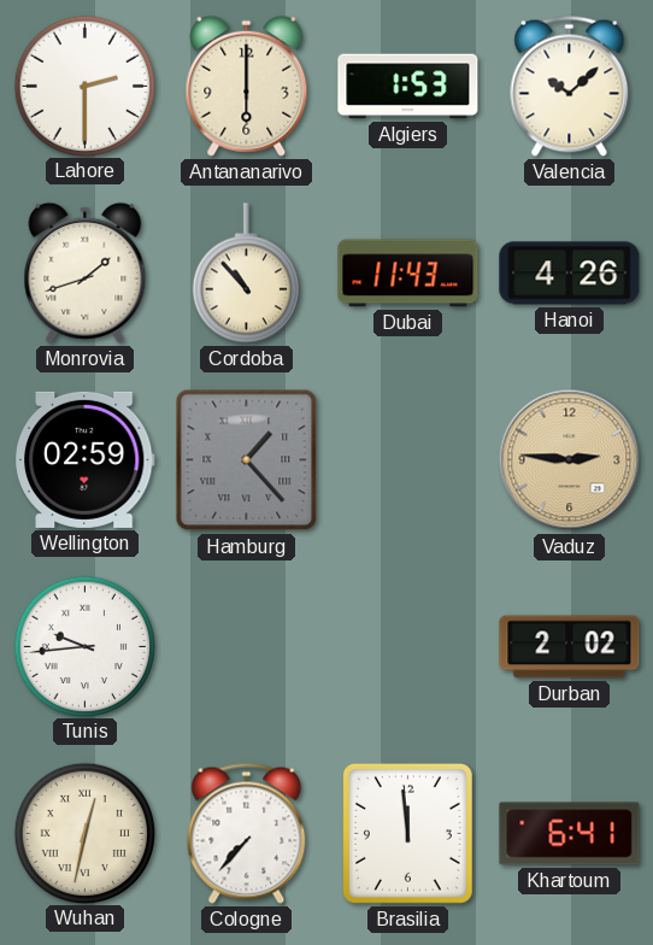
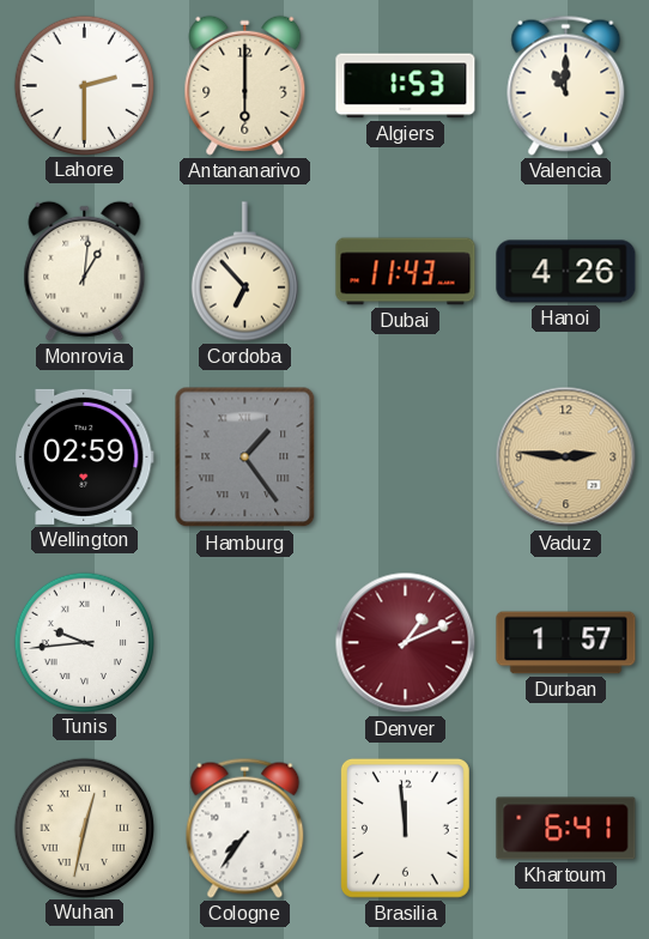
Valencia: 10:08 -> 11:00 (566, 85)
Monrovia: 1:42 -> 1:01 (85, 271)
Cordoba: 10:53 -> 6:53 (244, 272)
Hamburg: 1:23 -> 1:24 (245, 458)
Denver: none -> 1:11 (406, 643)
Durban: 2:02 -> 1:57 (566, 643)
Cologne: 7:37 -> 7:36 (245, 828)
